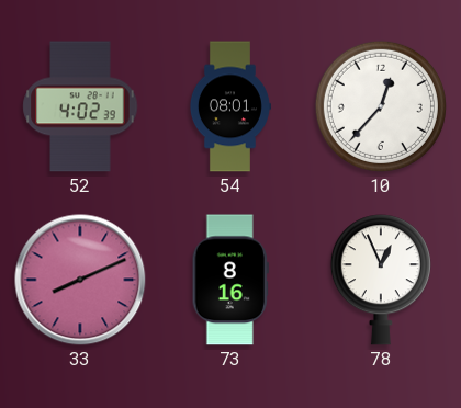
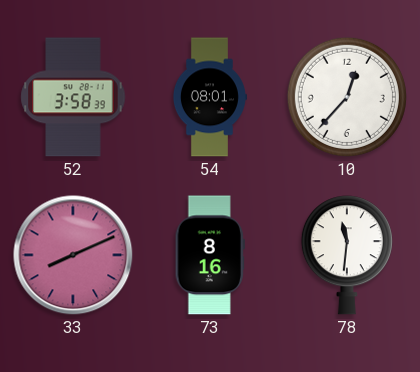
52: 4:02 -> 3:58 (73, 97)
78: 12:56 -> 11:31 (347, 255)
